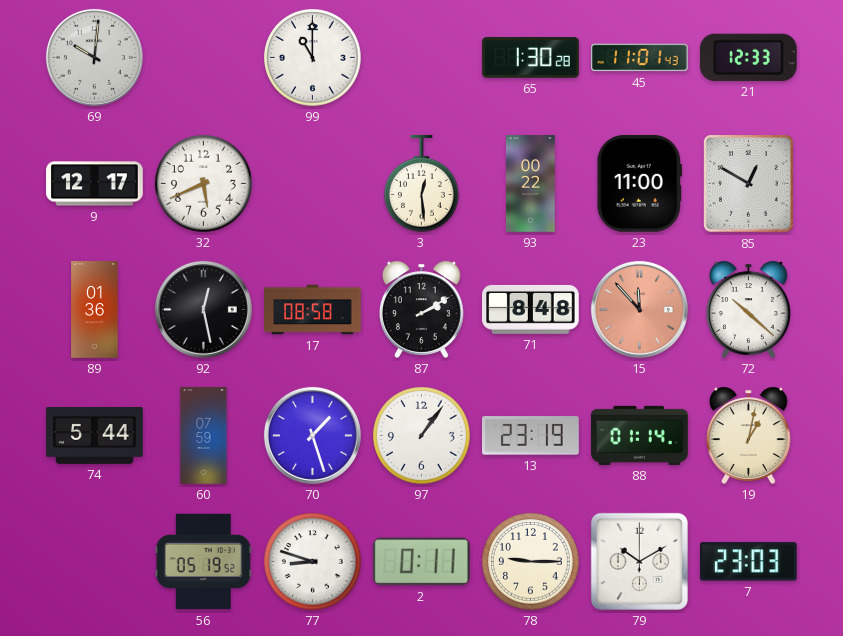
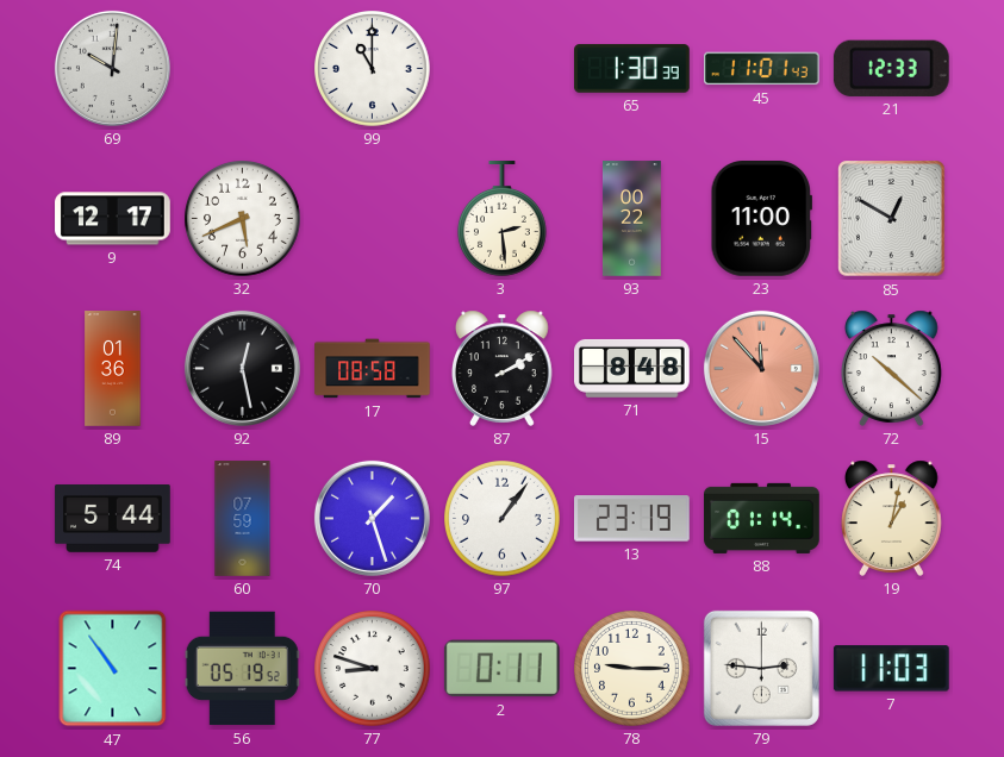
65: 1:30:28 -> 1:30:39 (632, 69)
3: 12:29 -> 2:29 (501, 219)
47: none -> 10:54 (113, 669)
79: 10:10 -> 2:46 (761, 668)
7: 23:03 -> 11:03 (891, 669)
